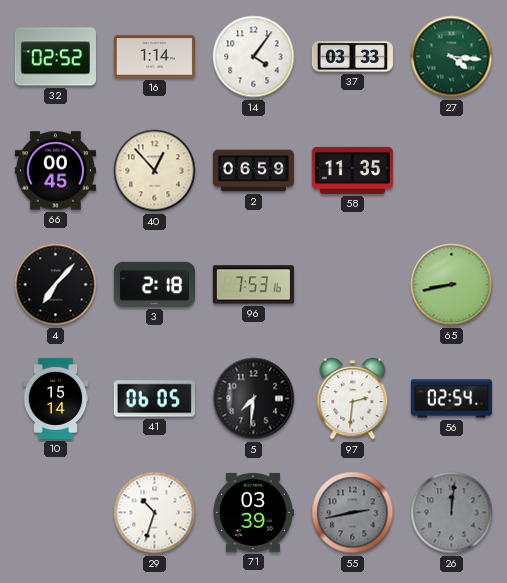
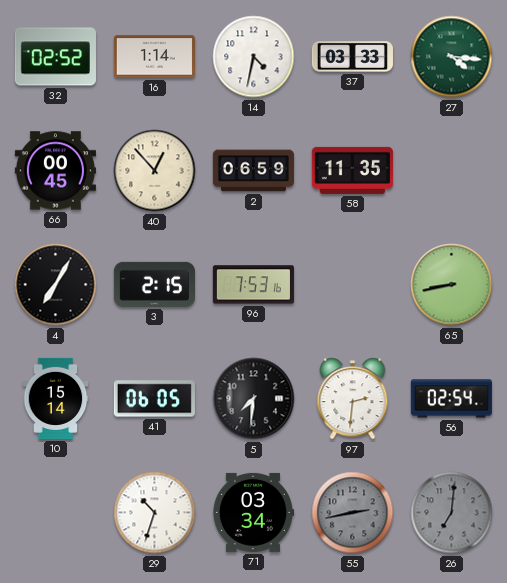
14: 4:06 -> 4:32 (254, 57)
4: 7:07 -> 7:05 (56, 285)
3: 2:18 -> 2:15 (154, 284)
71: 03:39 -> 03:34 (253, 512)
26: 12:01 -> 7:01 (452, 513)
